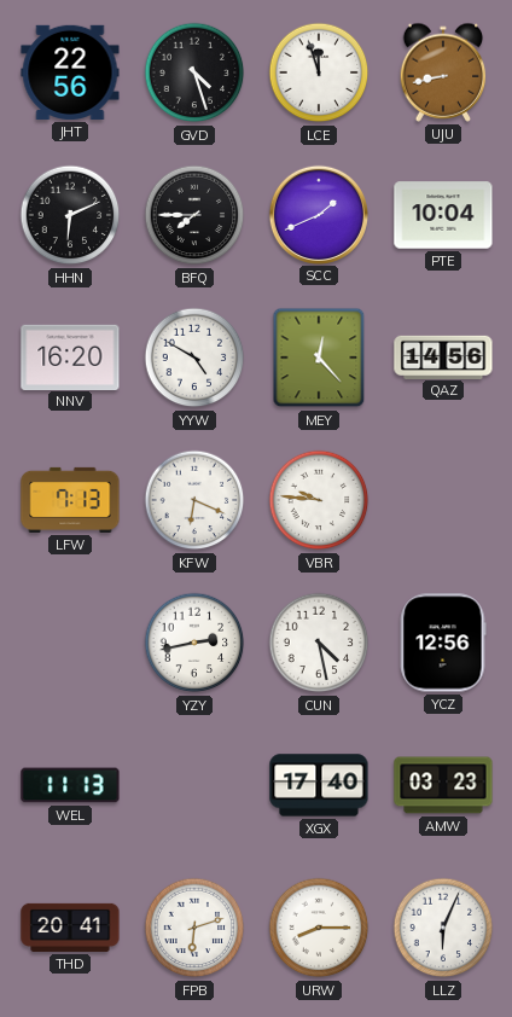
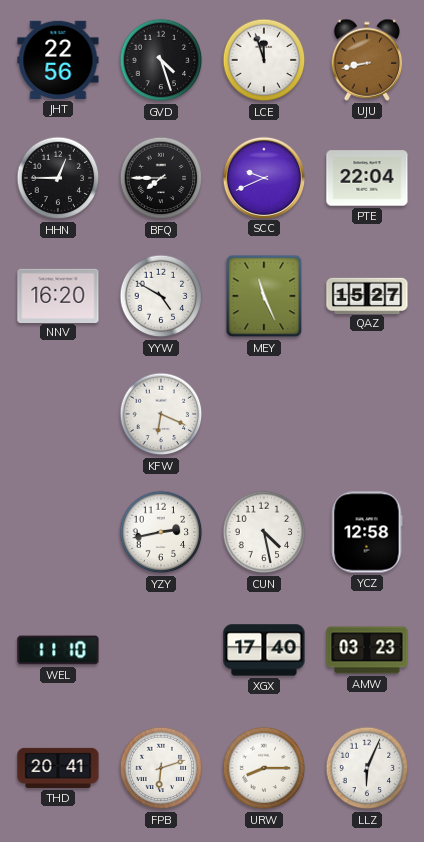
HHN: 6:11 -> 12:45 (58, 178)
SCC: 1:41 -> 9:41 (263, 177)
PTE: 10:04 -> 22:04 (367, 178)
MEY: 12:23 -> 11:26 (264, 296)
QAZ: 14:56 -> 15:27 (367, 295)
LFW: 7:13 -> none (70, 500)
VBR: 9:46 -> none (319, 500)
YCZ: 12:56 -> 12:58 (367, 532)
WEL: 11:13 -> 11:10 (58, 650)
